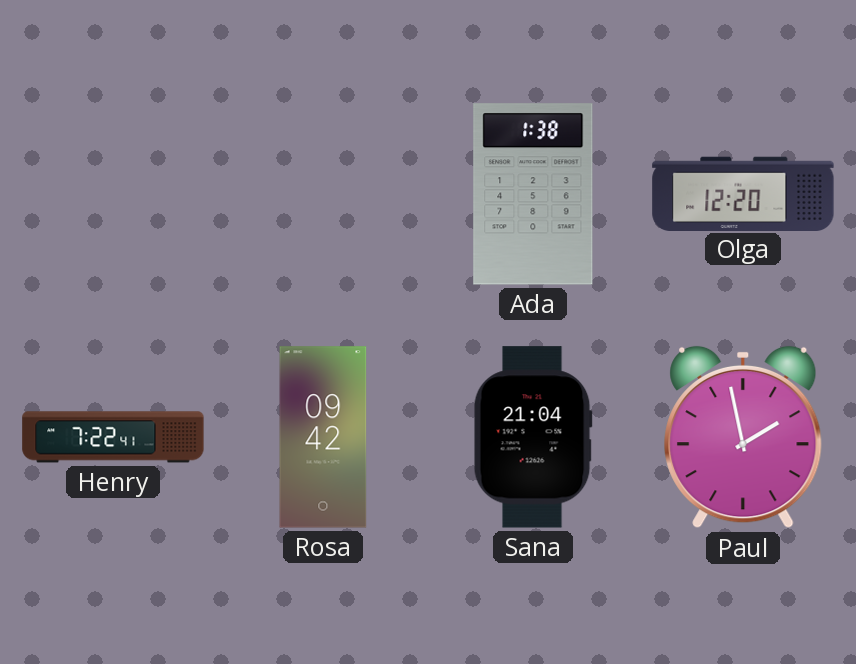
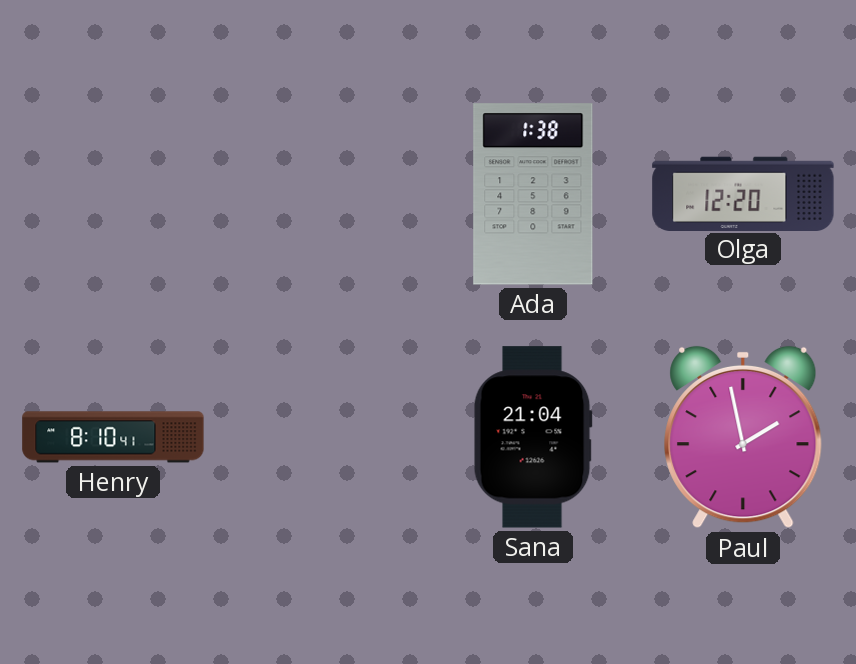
Henry: 7:22 -> 8:10 (113, 437)
Rosa: 09:42 -> none (323, 437)
